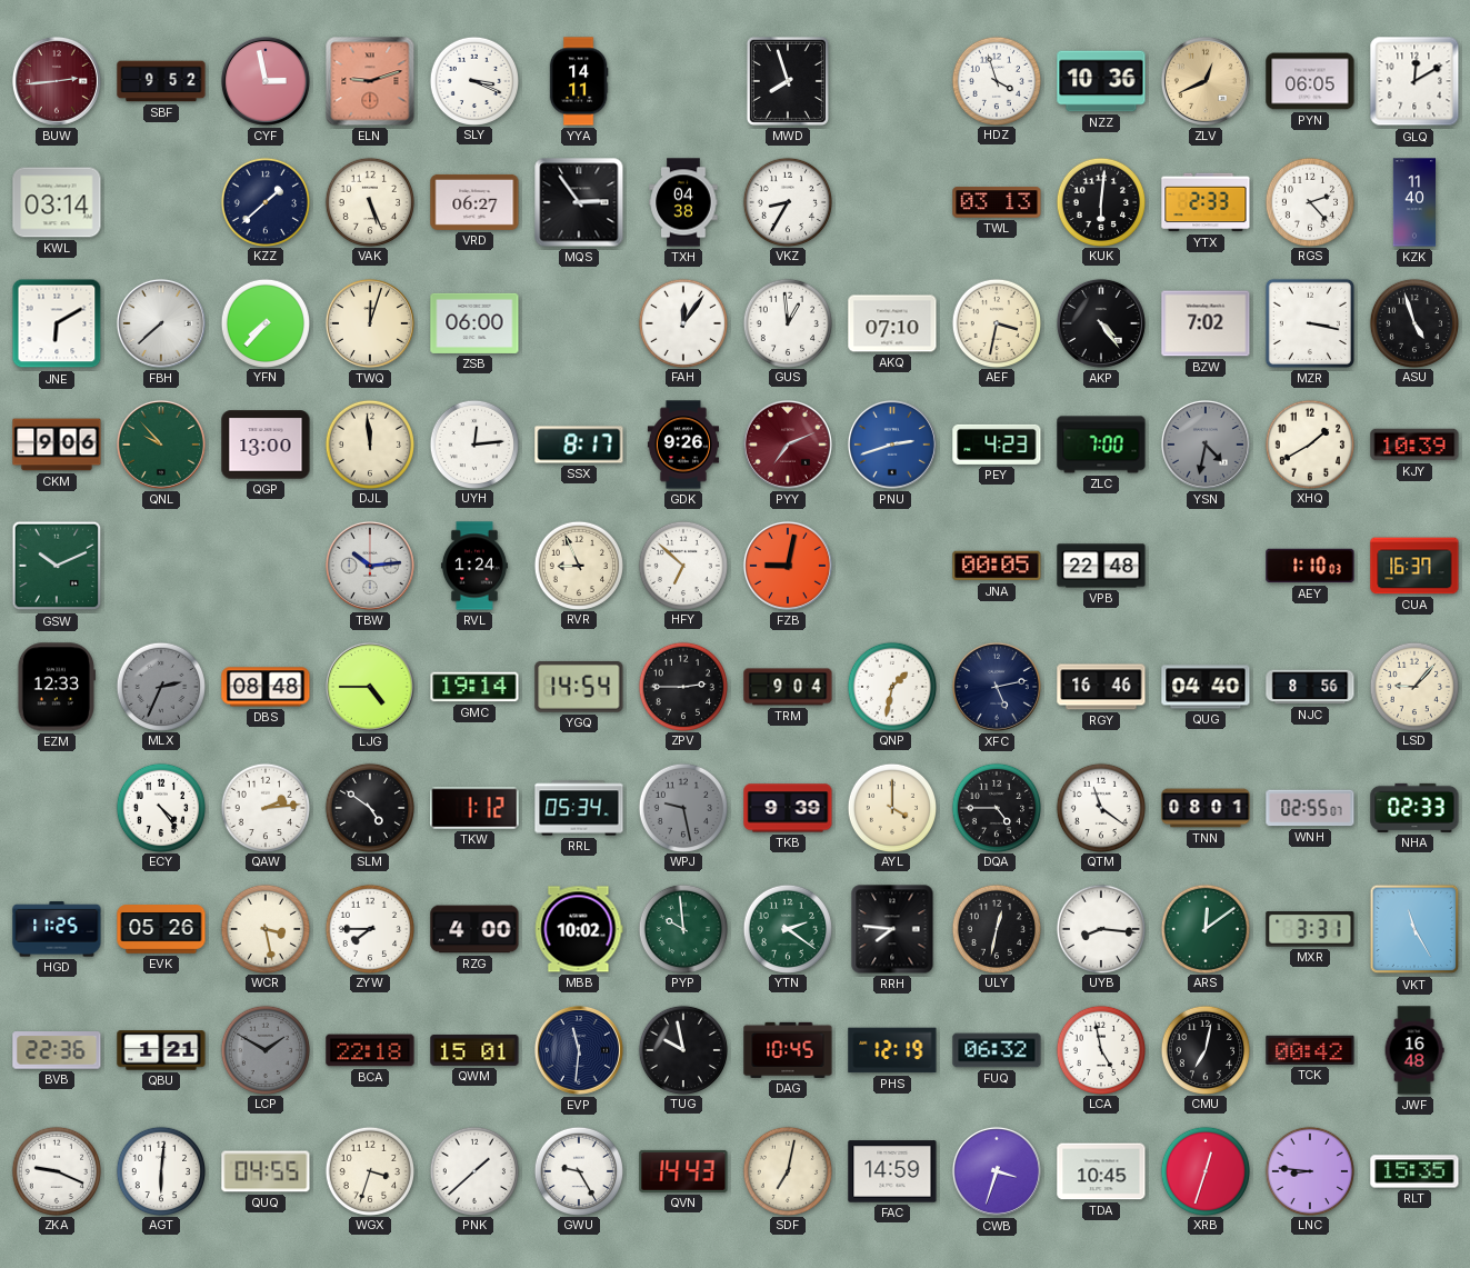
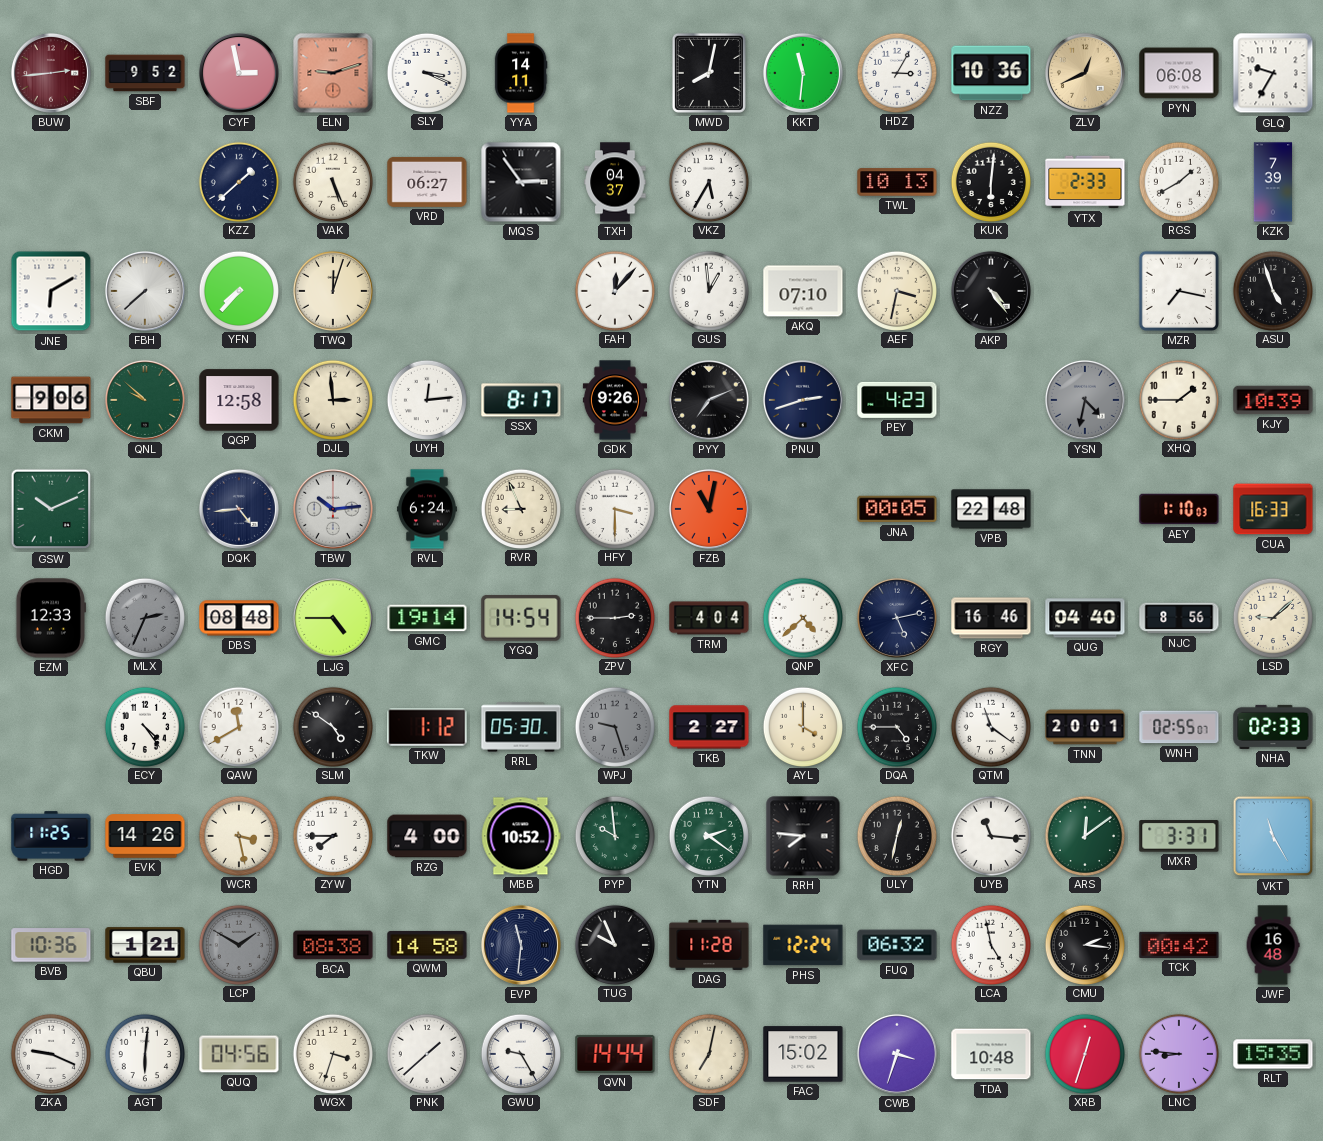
MWD: 7:57 -> 8:02 (709, 73)
KKT: none -> 11:31 (803, 73)
HDZ: 3:57 -> 3:05 (896, 72)
PYN: 06:05 -> 06:08 (1179, 73)
GLQ: 12:10 -> 9:35 (1273, 73)
KWL: 03:14 -> none (57, 202)
TXH: 04:38 -> 04:37 (615, 182)
VKZ: 8:35 -> 5:35 (708, 181)
TWL: 03:13 -> 10:13 (897, 182)
RGS: 2:23 -> 1:40 (1178, 181)
KZK: 11:40 -> 7:39 (1273, 182)
ZSB: 06:00 -> none (474, 323)
FAH: 12:06 -> 12:07 (614, 290)
BZW: 7:02 -> none (1206, 323)
MZR: 3:17 -> 7:17 (1179, 291)
QNL: 9:53 -> 9:52 (145, 400)
QGP: 13:00 -> 12:58 (239, 400)
DJL: 11:59 -> 2:59 (332, 399)
PYY dial: burgundy -> black (709, 400)
PNU dial: blue -> navy (803, 400)
ZLC: 7:00 -> none (1101, 445)
XHQ: 1:40 -> 1:45 (1178, 399)
DQK: none -> 4:44 (239, 509)
RVL: 1:24 -> 6:24 (427, 509)
HFY: 6:52 -> 3:30 (614, 508)
FZB: 9:02 -> 11:02 (709, 509)
CUA: 16:37 -> 16:33 (1273, 509)
TRM: 9:04 -> 4:04 (709, 618)
QNP: 1:32 -> 4:38 (802, 617)
LSD: 9:07 -> 9:08 (1272, 617)
QAW: 2:14 -> 11:40 (238, 726)
RRL: 05:34 -> 05:30 (521, 727)
WPJ: 9:28 -> 9:27 (614, 726)
TKB: 9:39 -> 2:27 (709, 727)
TNN: 08:01 -> 20:01 (1085, 727)
EVK: 05:26 -> 14:26 (145, 836)
MBB: 10:02 -> 10:52 (521, 836)
UYB: 8:16 -> 11:16 (990, 835)
BVB: 22:36 -> 10:36 (51, 945)
BCA: 22:18 -> 08:38 (333, 945)
QWM: 15:01 -> 14:58 (427, 945)
TUG: 9:58 -> 9:56 (614, 944)
DAG: 10:45 -> 11:28 (709, 945)
PHS: 12:19 -> 12:24 (803, 945)
CMU: 7:02 -> 2:16 (1084, 944)
QUQ: 04:55 -> 04:56 (239, 1054)
QVN: 14:43 -> 14:44 (615, 1054)
FAC: 14:59 -> 15:02 (803, 1054)
TDA: 10:45 -> 10:48 (991, 1054)
